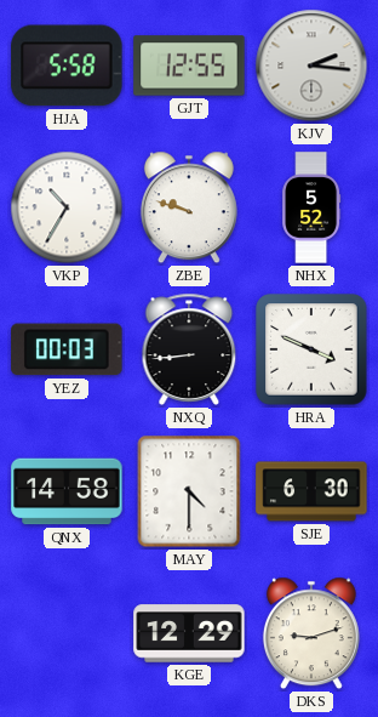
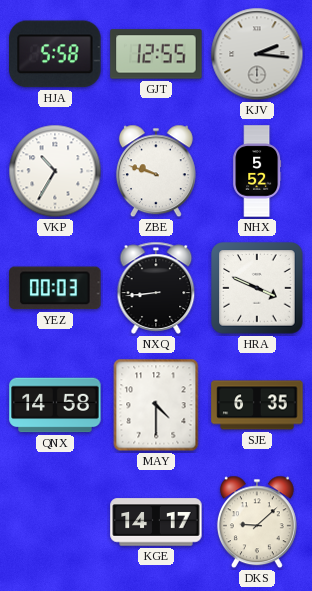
SJE: 6:30 -> 6:35 (257, 405)
KGE: 12:29 -> 14:17 (156, 522)
DKS: 9:12 -> 9:08 (257, 522)
